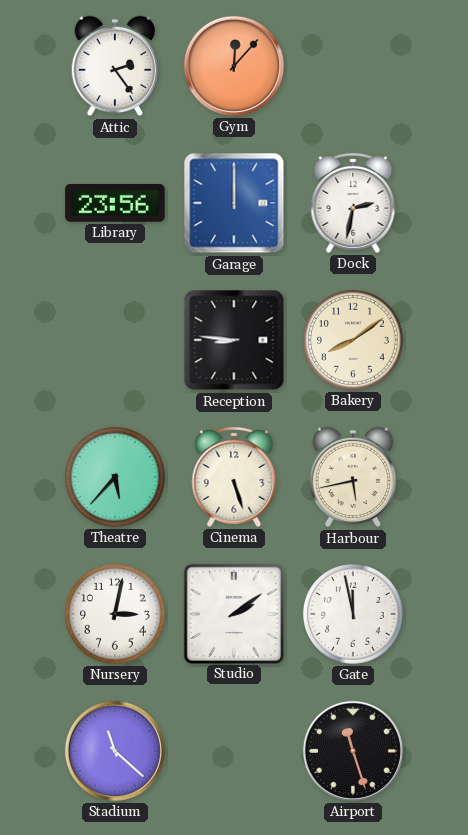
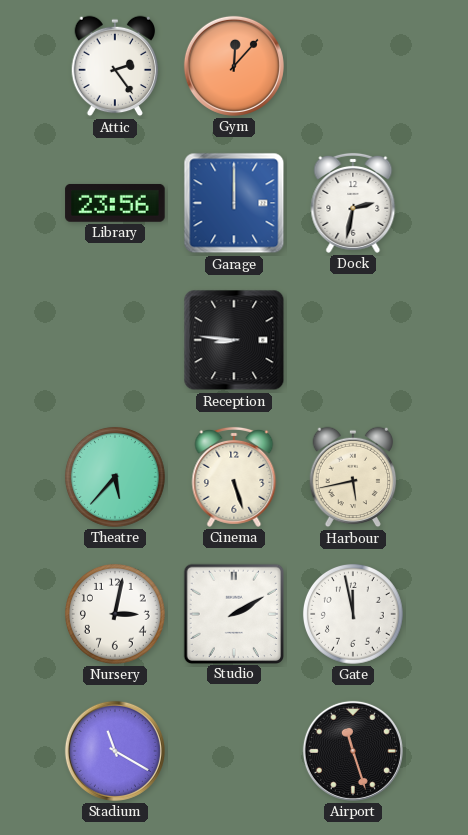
Bakery: 8:09 -> none (353, 340)
Studio: 2:09 -> 2:10 (233, 613)
Stadium: 11:22 -> 11:20 (115, 751)
